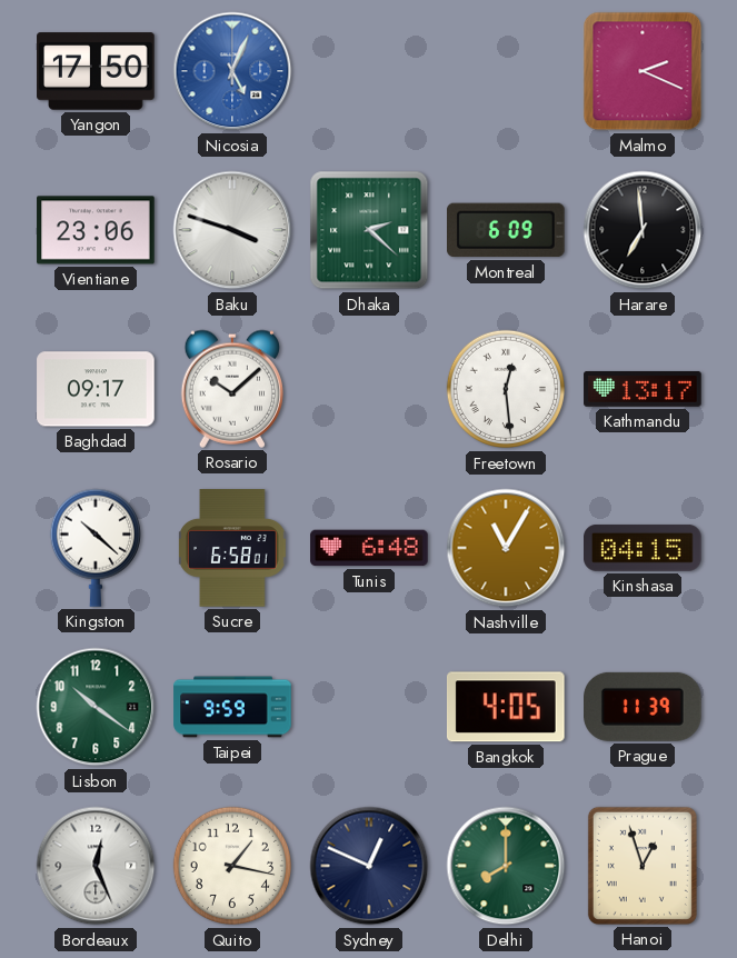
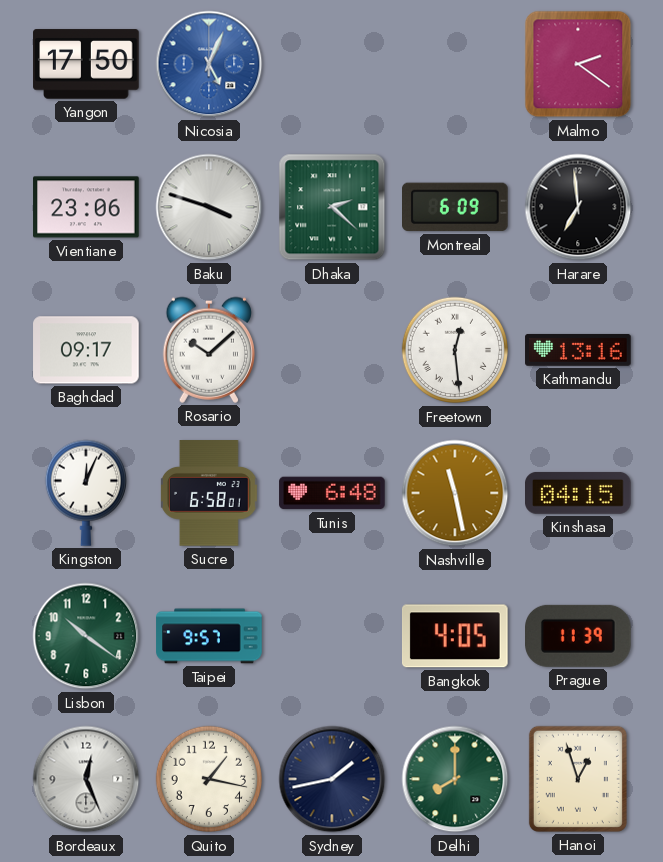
Malmo: 2:19 -> 2:21 (578, 64)
Kathmandu: 13:17 -> 13:16 (578, 350)
Kingston: 10:22 -> 12:04 (85, 493)
Nashville: 11:05 -> 11:28 (455, 493)
Taipei: 9:59 -> 9:57 (209, 636)
Sydney: 12:49 -> 1:43 (332, 779)
